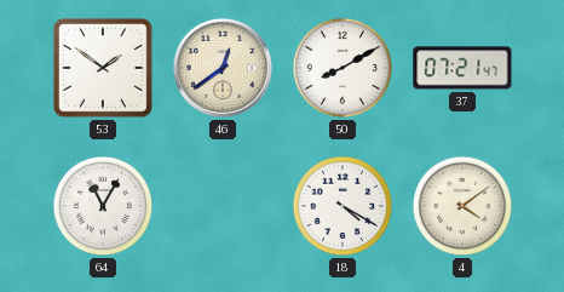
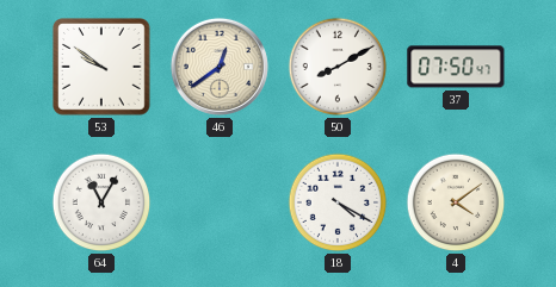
53: 1:51 -> 9:51 (103, 68)
37: 07:21 -> 07:50 (456, 67)
